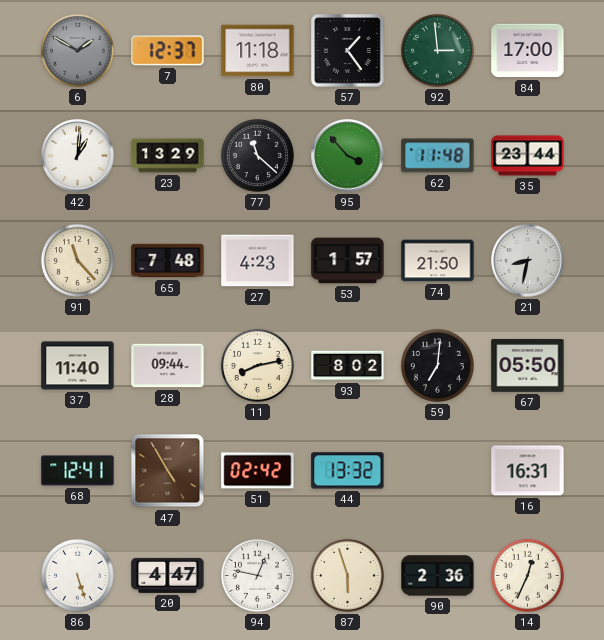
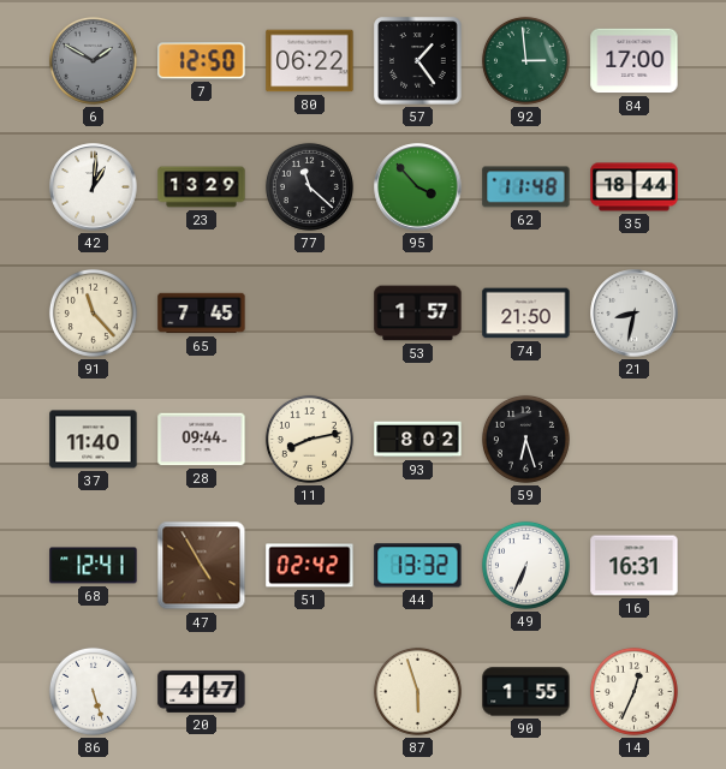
7: 12:37 -> 12:50 (202, 61)
80: 11:18 -> 06:22 (310, 61)
35: 23:44 -> 18:44 (635, 187)
65: 7:48 -> 7:45 (202, 314)
27: 4:23 -> none (258, 261)
59: 7:01 -> 6:27 (525, 439)
67: 05:50 -> none (528, 366)
49: none -> 6:34 (525, 565)
94: 12:47 -> none (257, 575)
90: 2:36 -> 1:55 (526, 692)
